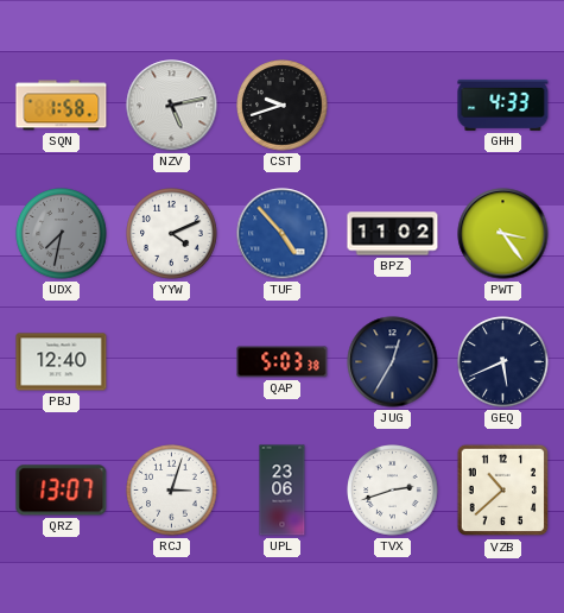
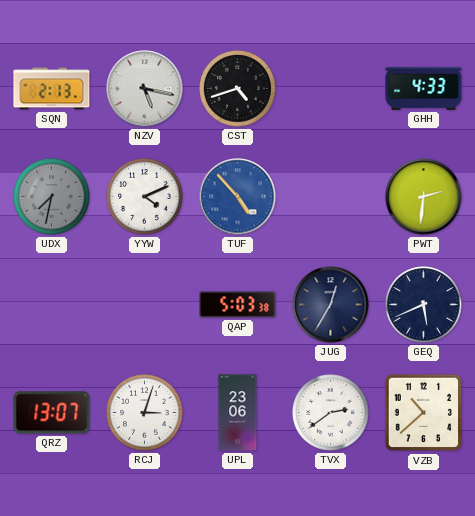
SQN: 1:58 -> 2:13 (52, 89)
NZV: 5:13 -> 5:17 (145, 89)
CST: 9:42 -> 4:42 (238, 89)
BPZ: 11:02 -> none (393, 234)
PWT: 3:24 -> 2:31 (424, 197)
PBJ: 12:40 -> none (62, 362)
TVX: 2:42 -> 2:39 (331, 413)
